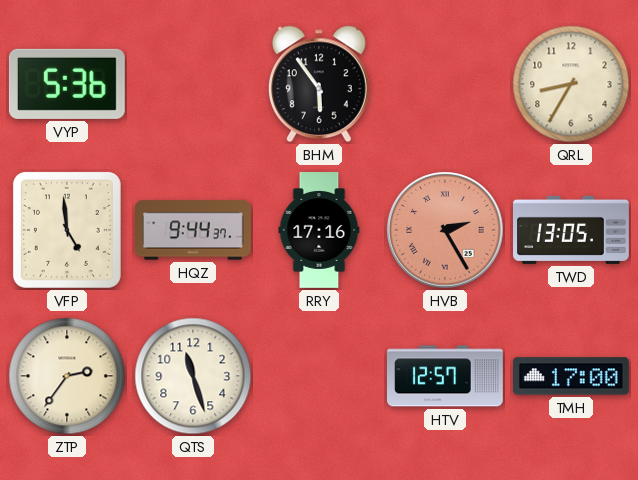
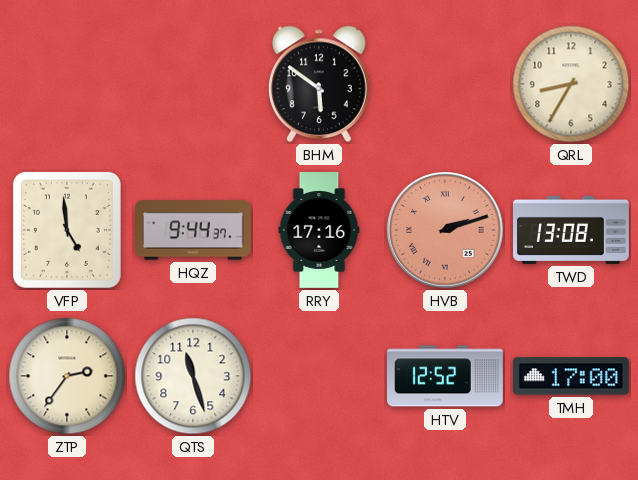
VYP: 5:36 -> none (67, 84)
BHM: 5:54 -> 5:51 (319, 84)
HVB: 2:25 -> 2:12 (445, 230)
TWD: 13:05 -> 13:08 (572, 230)
HTV: 12:57 -> 12:52 (446, 376)
